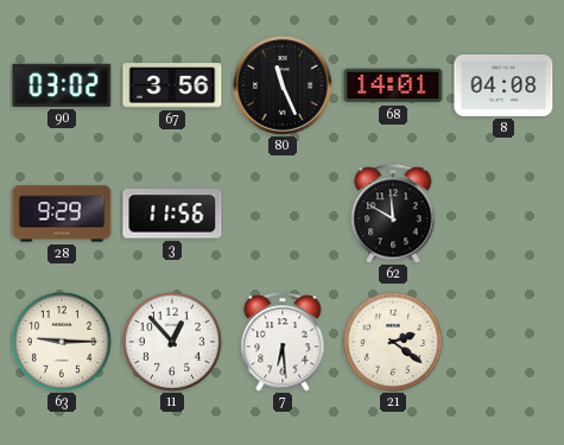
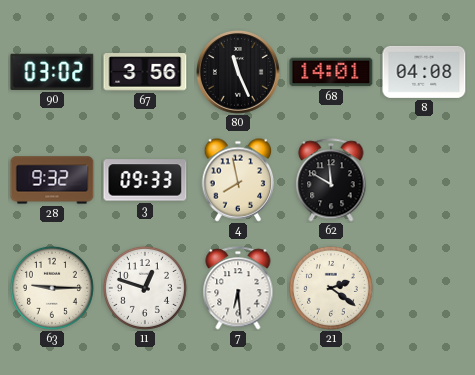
28: 9:29 -> 9:32 (52, 180)
3: 11:56 -> 09:33 (145, 180)
4: none -> 7:58 (238, 180)
11: 12:53 -> 12:48 (145, 288)
